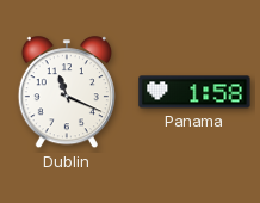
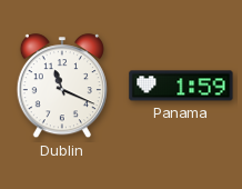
Panama: 1:58 -> 1:59 (181, 86)
